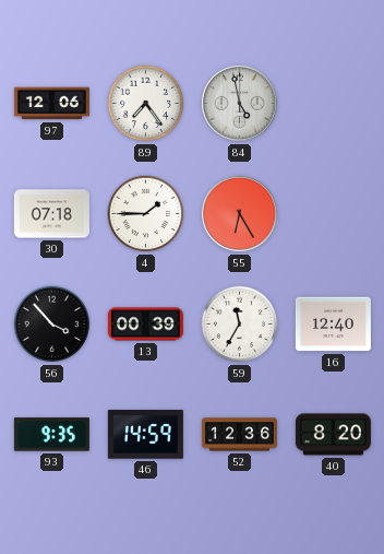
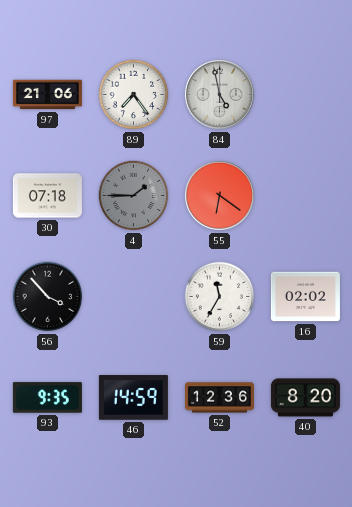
97: 12:06 -> 21:06 (47, 95)
4 dial: white -> grey (134, 196)
55: 6:25 -> 6:21 (220, 196)
13: 00:39 -> none (145, 325)
16: 12:40 -> 02:02 (305, 297)
